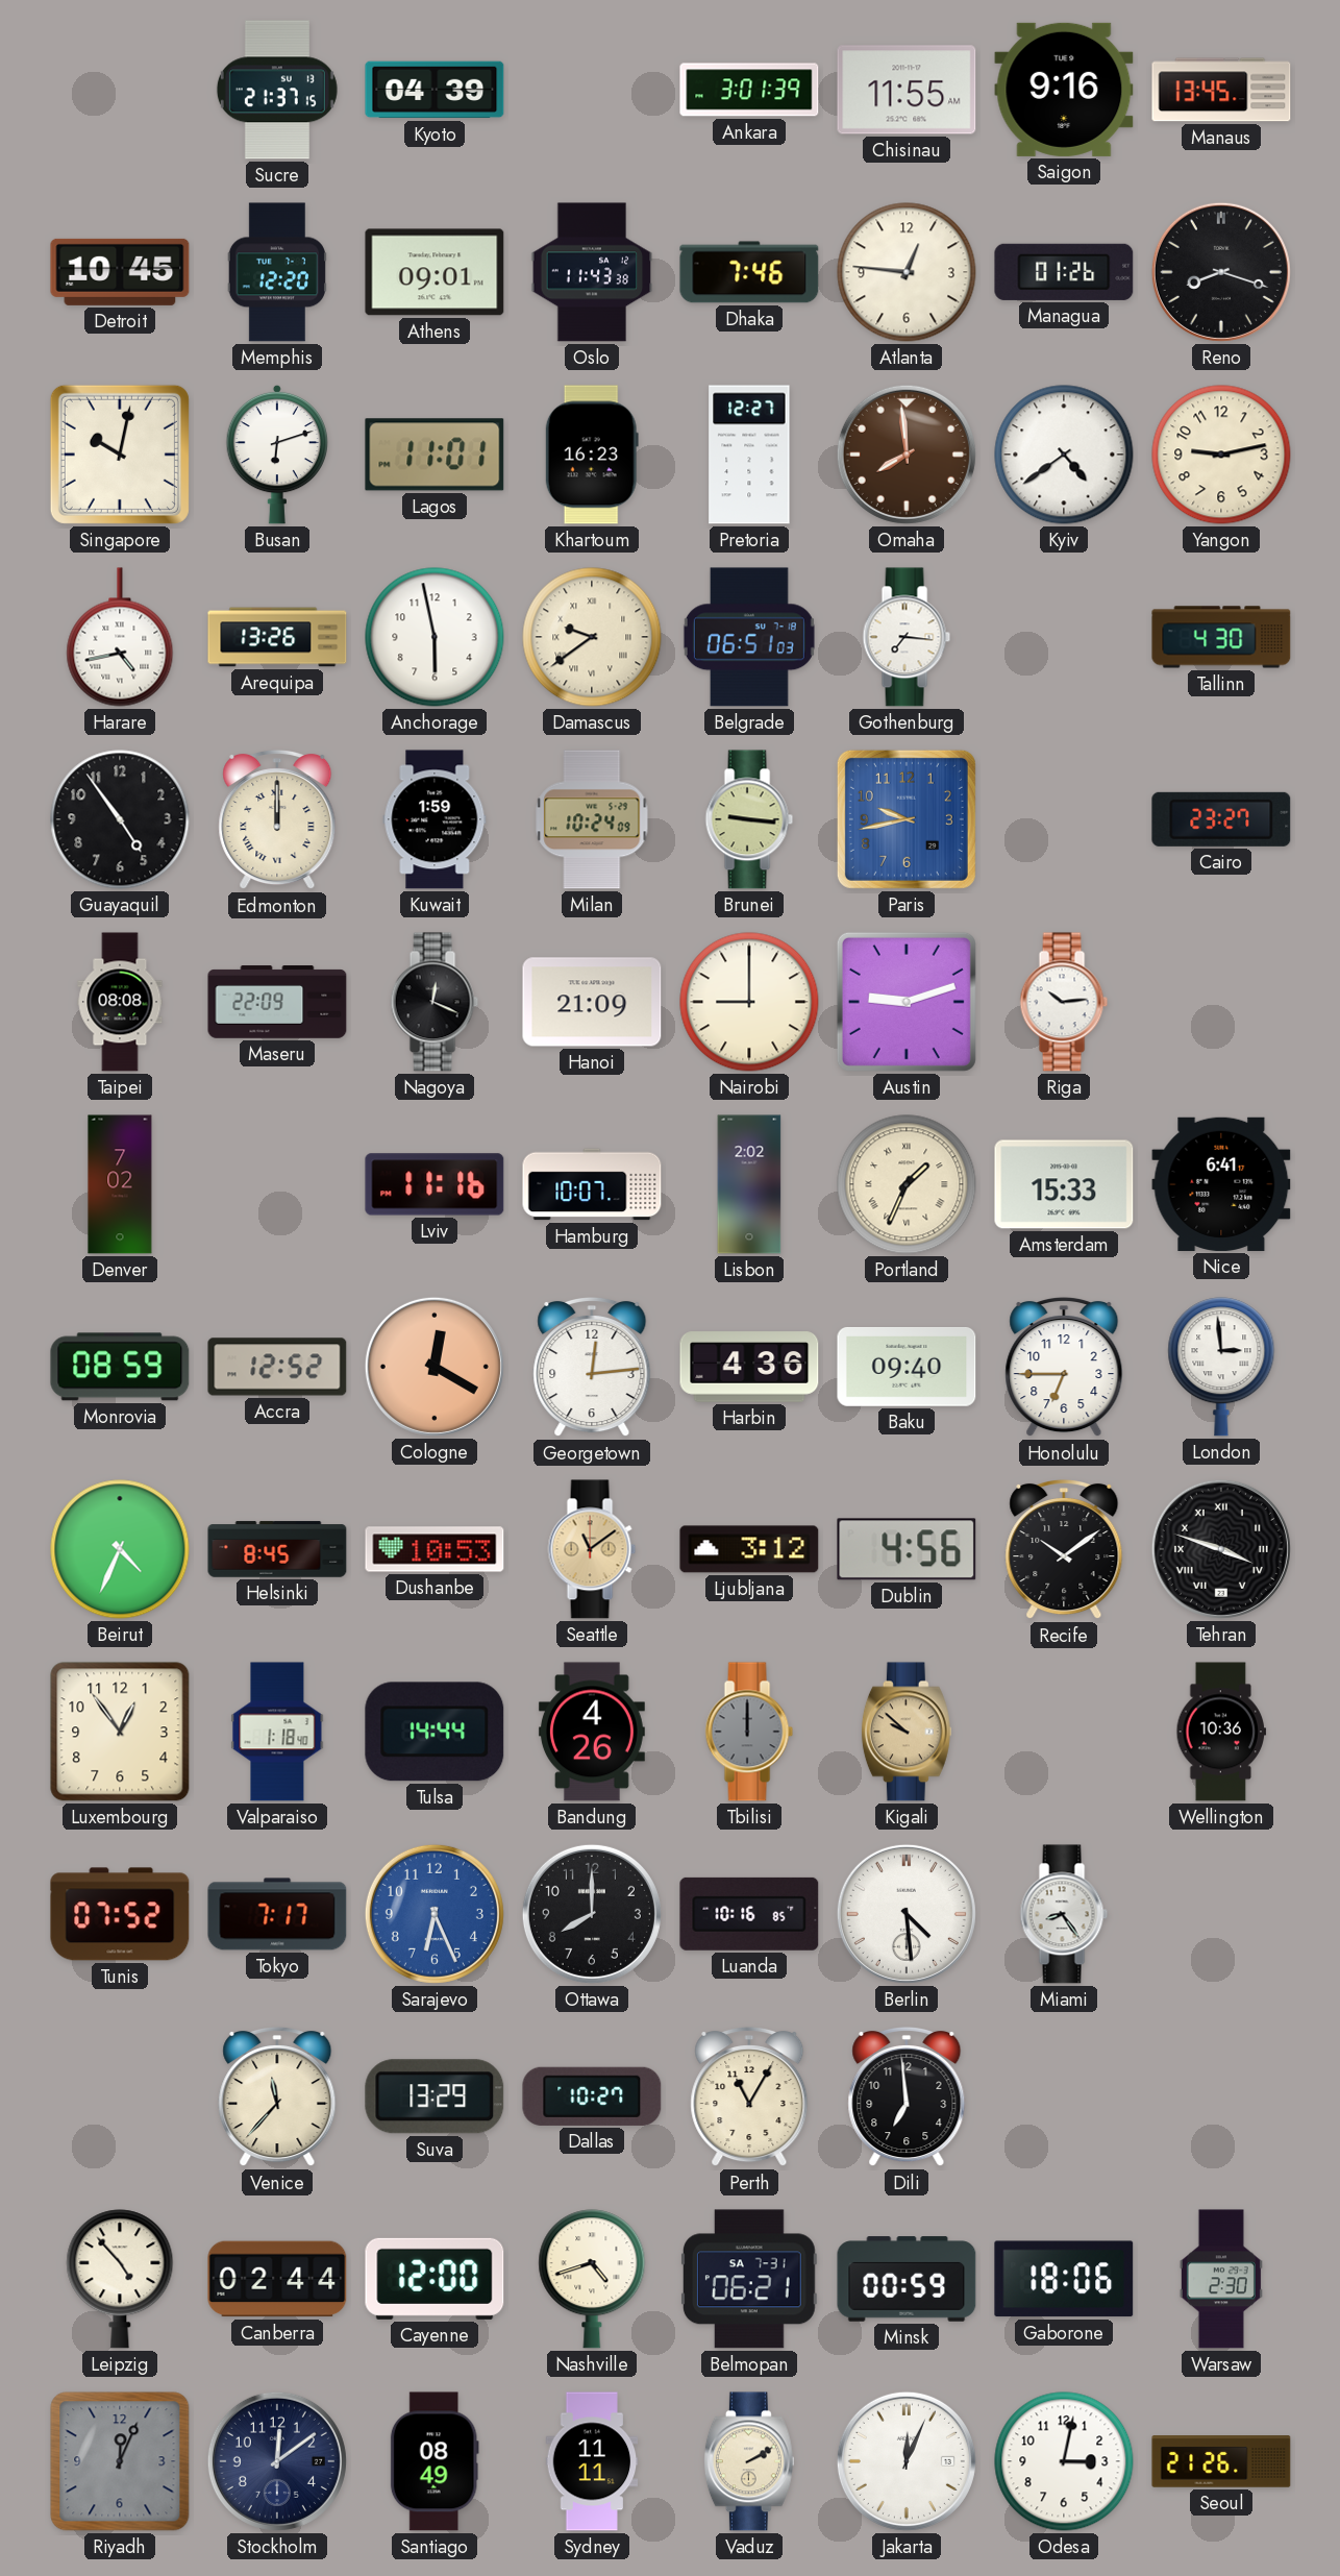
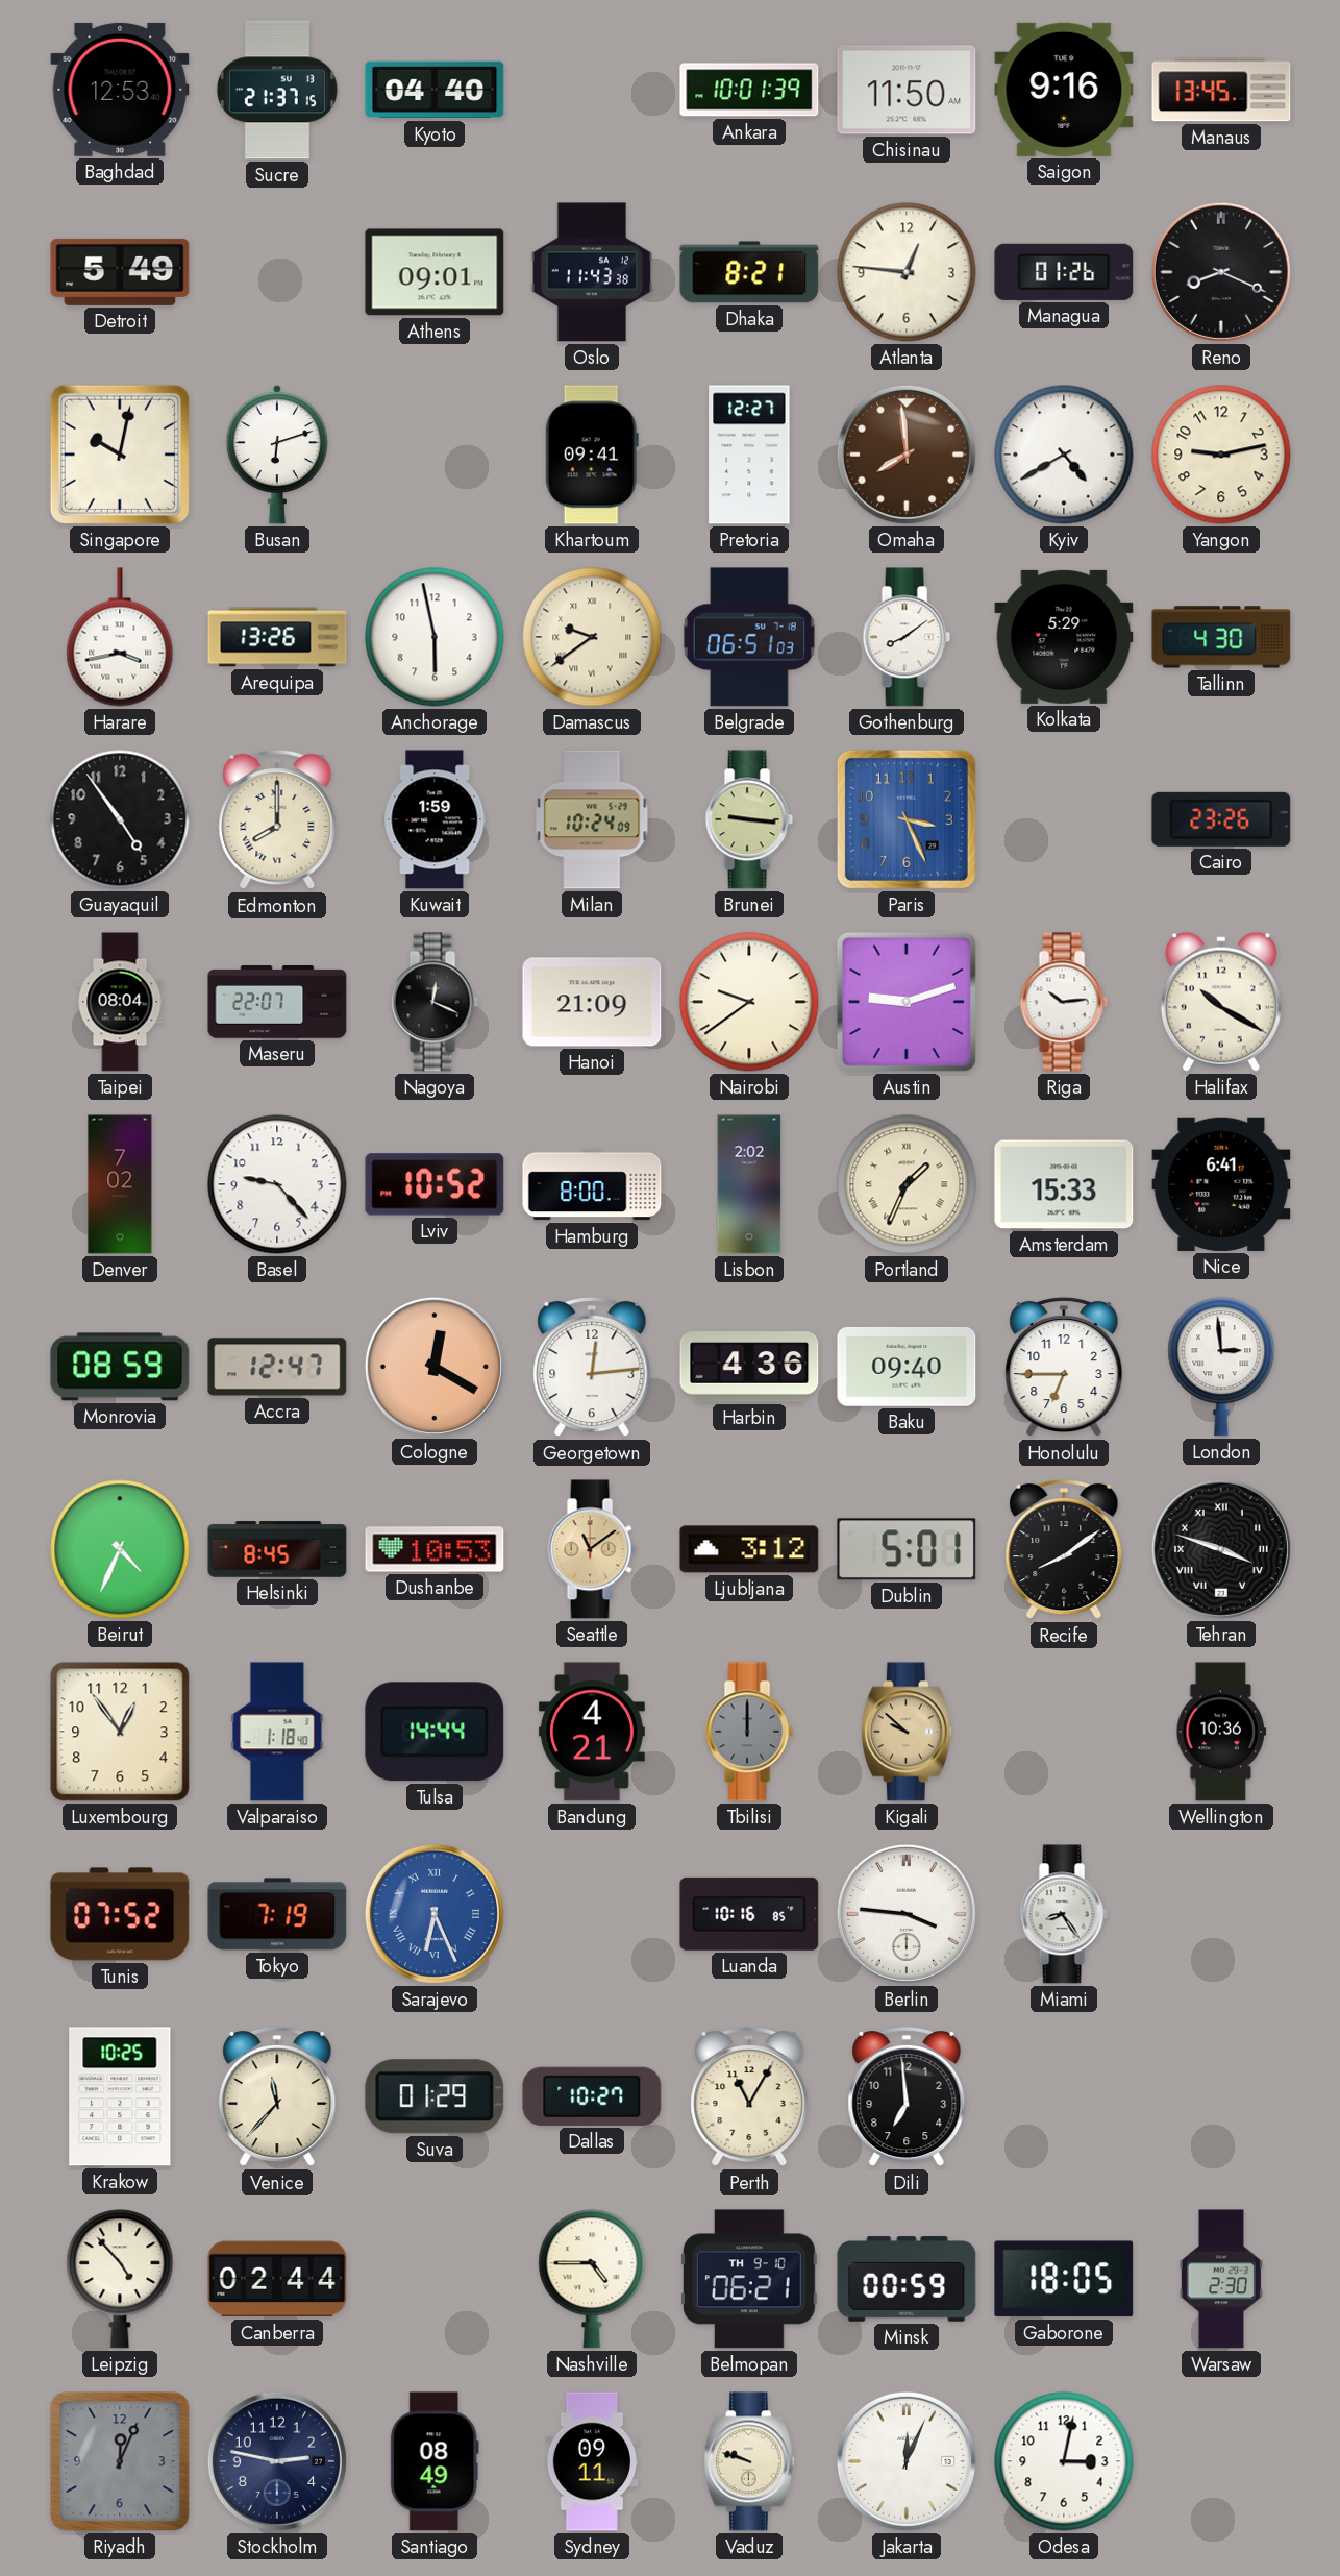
Baghdad: none -> 12:53 (120, 90)
Kyoto: 04:39 -> 04:40 (435, 90)
Ankara: 3:01 -> 10:01 (749, 90)
Chisinau: 11:55 -> 11:50 (907, 90)
Detroit: 10:45 -> 5:49 (120, 272)
Memphis: 12:20 -> none (277, 272)
Dhaka: 7:46 -> 8:21 (749, 272)
Reno: 8:18 -> 8:19 (1221, 272)
Lagos: 11:01 -> none (435, 455)
Khartoum: 16:23 -> 09:41 (592, 455)
Kyiv: 4:39 -> 4:40 (1064, 455)
Harare: 4:43 -> 3:43 (120, 637)
Gothenburg: 7:16 -> 8:09 (907, 637)
Kolkata: none -> 5:29 (1064, 637)
Edmonton: 12:00 -> 8:00 (277, 819)
Paris: 9:43 -> 3:26 (907, 819)
Cairo: 23:27 -> 23:26 (1221, 819)
Taipei: 08:08 -> 08:04 (120, 1002)
Maseru: 22:09 -> 22:07 (277, 1002)
Nairobi: 9:00 -> 9:39 (749, 1002)
Halifax: none -> 10:20 (1221, 1002)
Basel: none -> 9:23 (277, 1184)
Lviv: 11:16 -> 10:52 (435, 1184)
Hamburg: 10:07 -> 8:00 (592, 1184)
Accra: 12:52 -> 12:47 (277, 1367)
Dublin: 4:56 -> 5:01 (907, 1549)
Recife: 10:09 -> 8:09 (1064, 1549)
Bandung: 4:26 -> 4:21 (592, 1732)
Tokyo: 7:17 -> 7:19 (277, 1914)
Sarajevo numerals: Arabic -> Roman (435, 1914)
Ottawa: 8:00 -> none (592, 1914)
Berlin: 4:29 -> 3:46 (907, 1914)
Krakow: none -> 10:25 (120, 2096)
Suva: 13:29 -> 01:29 (435, 2096)
Cayenne: 12:00 -> none (435, 2279)
Nashville: 4:42 -> 4:45 (592, 2279)
Belmopan date: SA 7-31 -> TH 9-10 (749, 2279)
Gaborone: 18:06 -> 18:05 (1064, 2279)
Stockholm: 12:09 -> 2:47 (277, 2461)
Sydney: 11:11 -> 09:11 (592, 2461)
Vaduz: 2:10 -> 9:48 (749, 2461)
Seoul: 21:26 -> none (1221, 2461)
